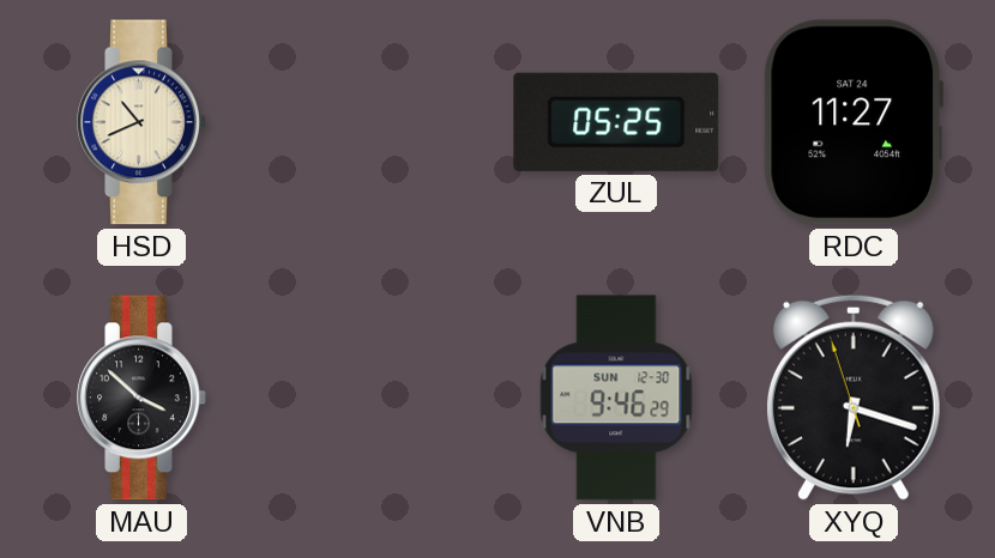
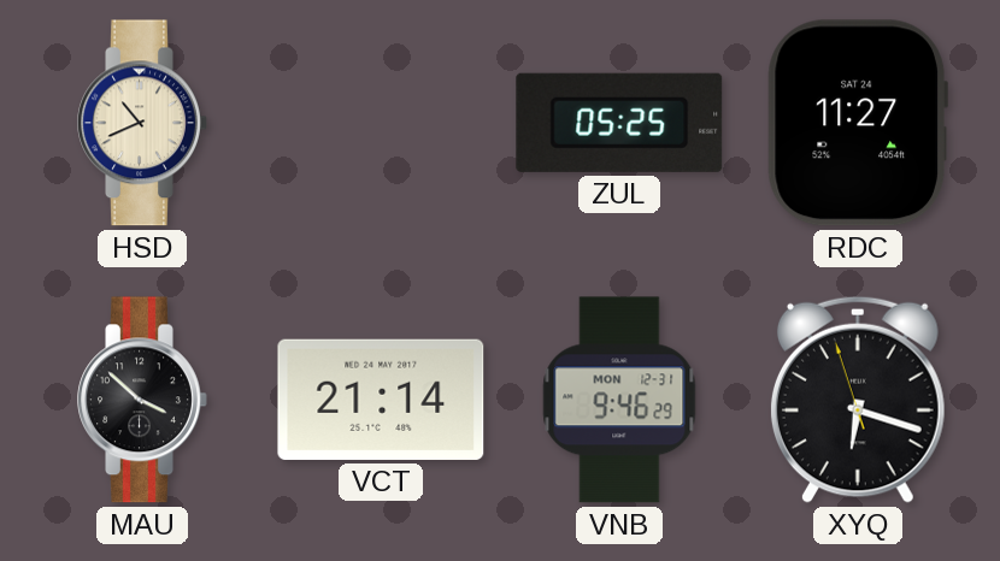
VCT: none -> 21:14 (381, 400)
VNB date: SUN 12-30 -> MON 12-31 (619, 400)
